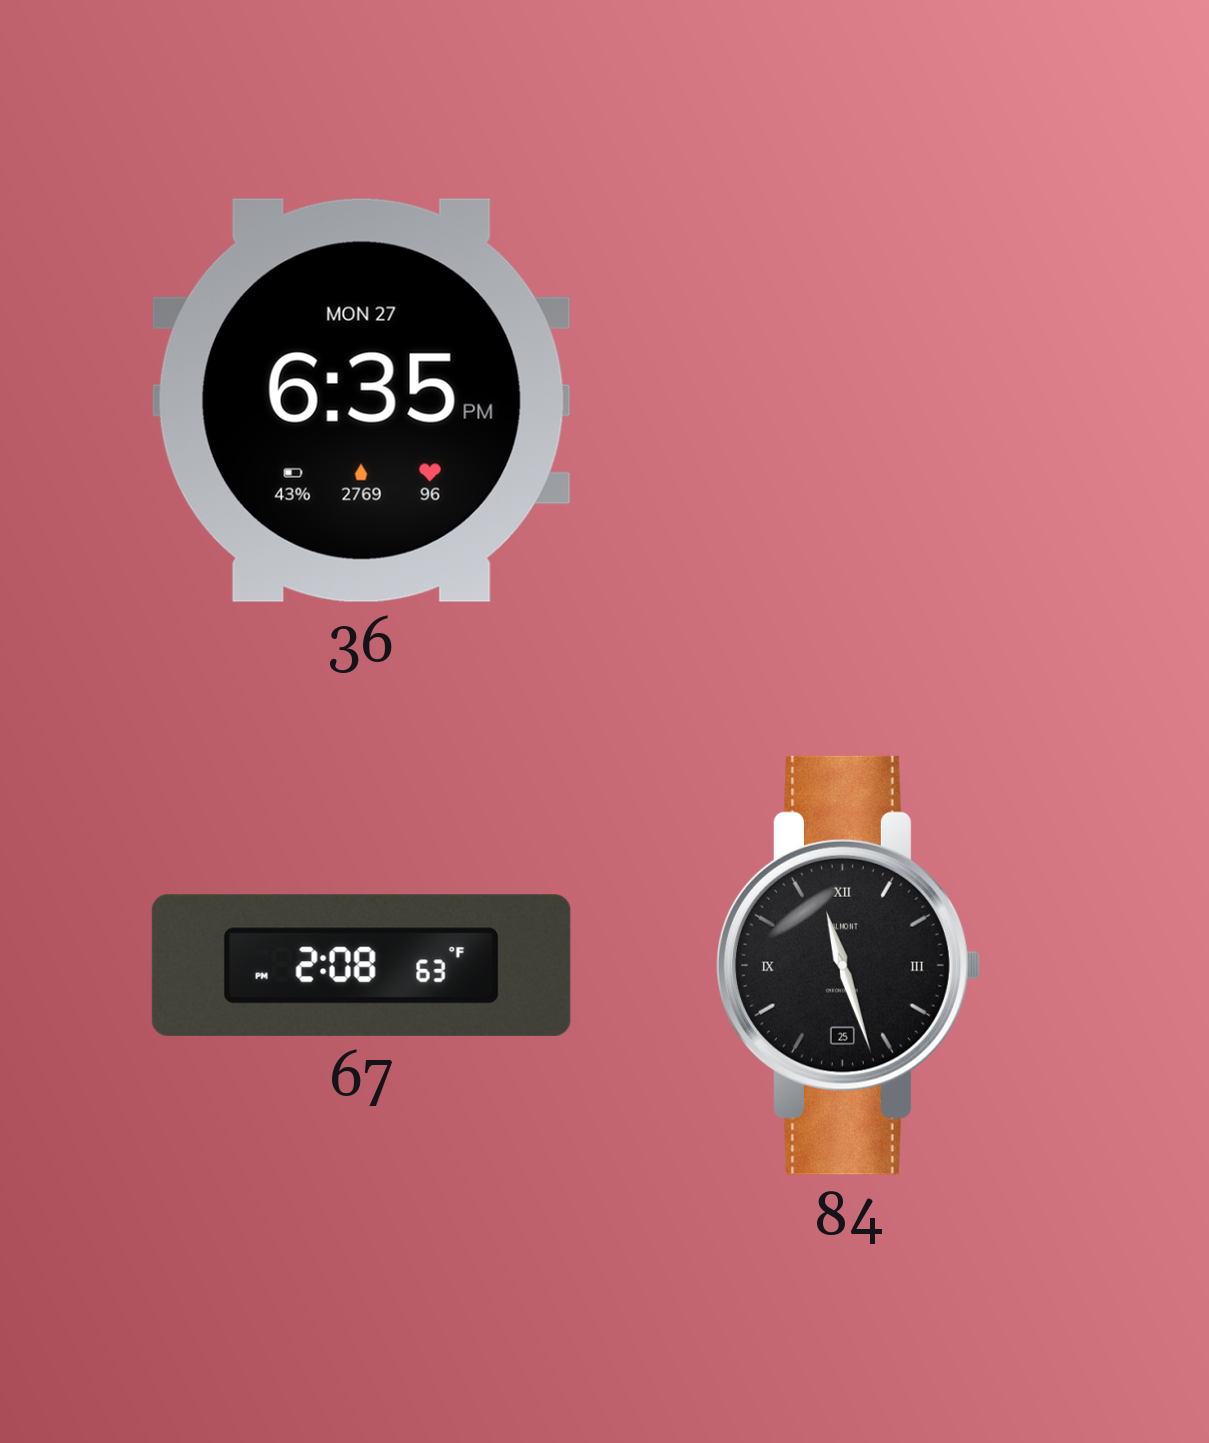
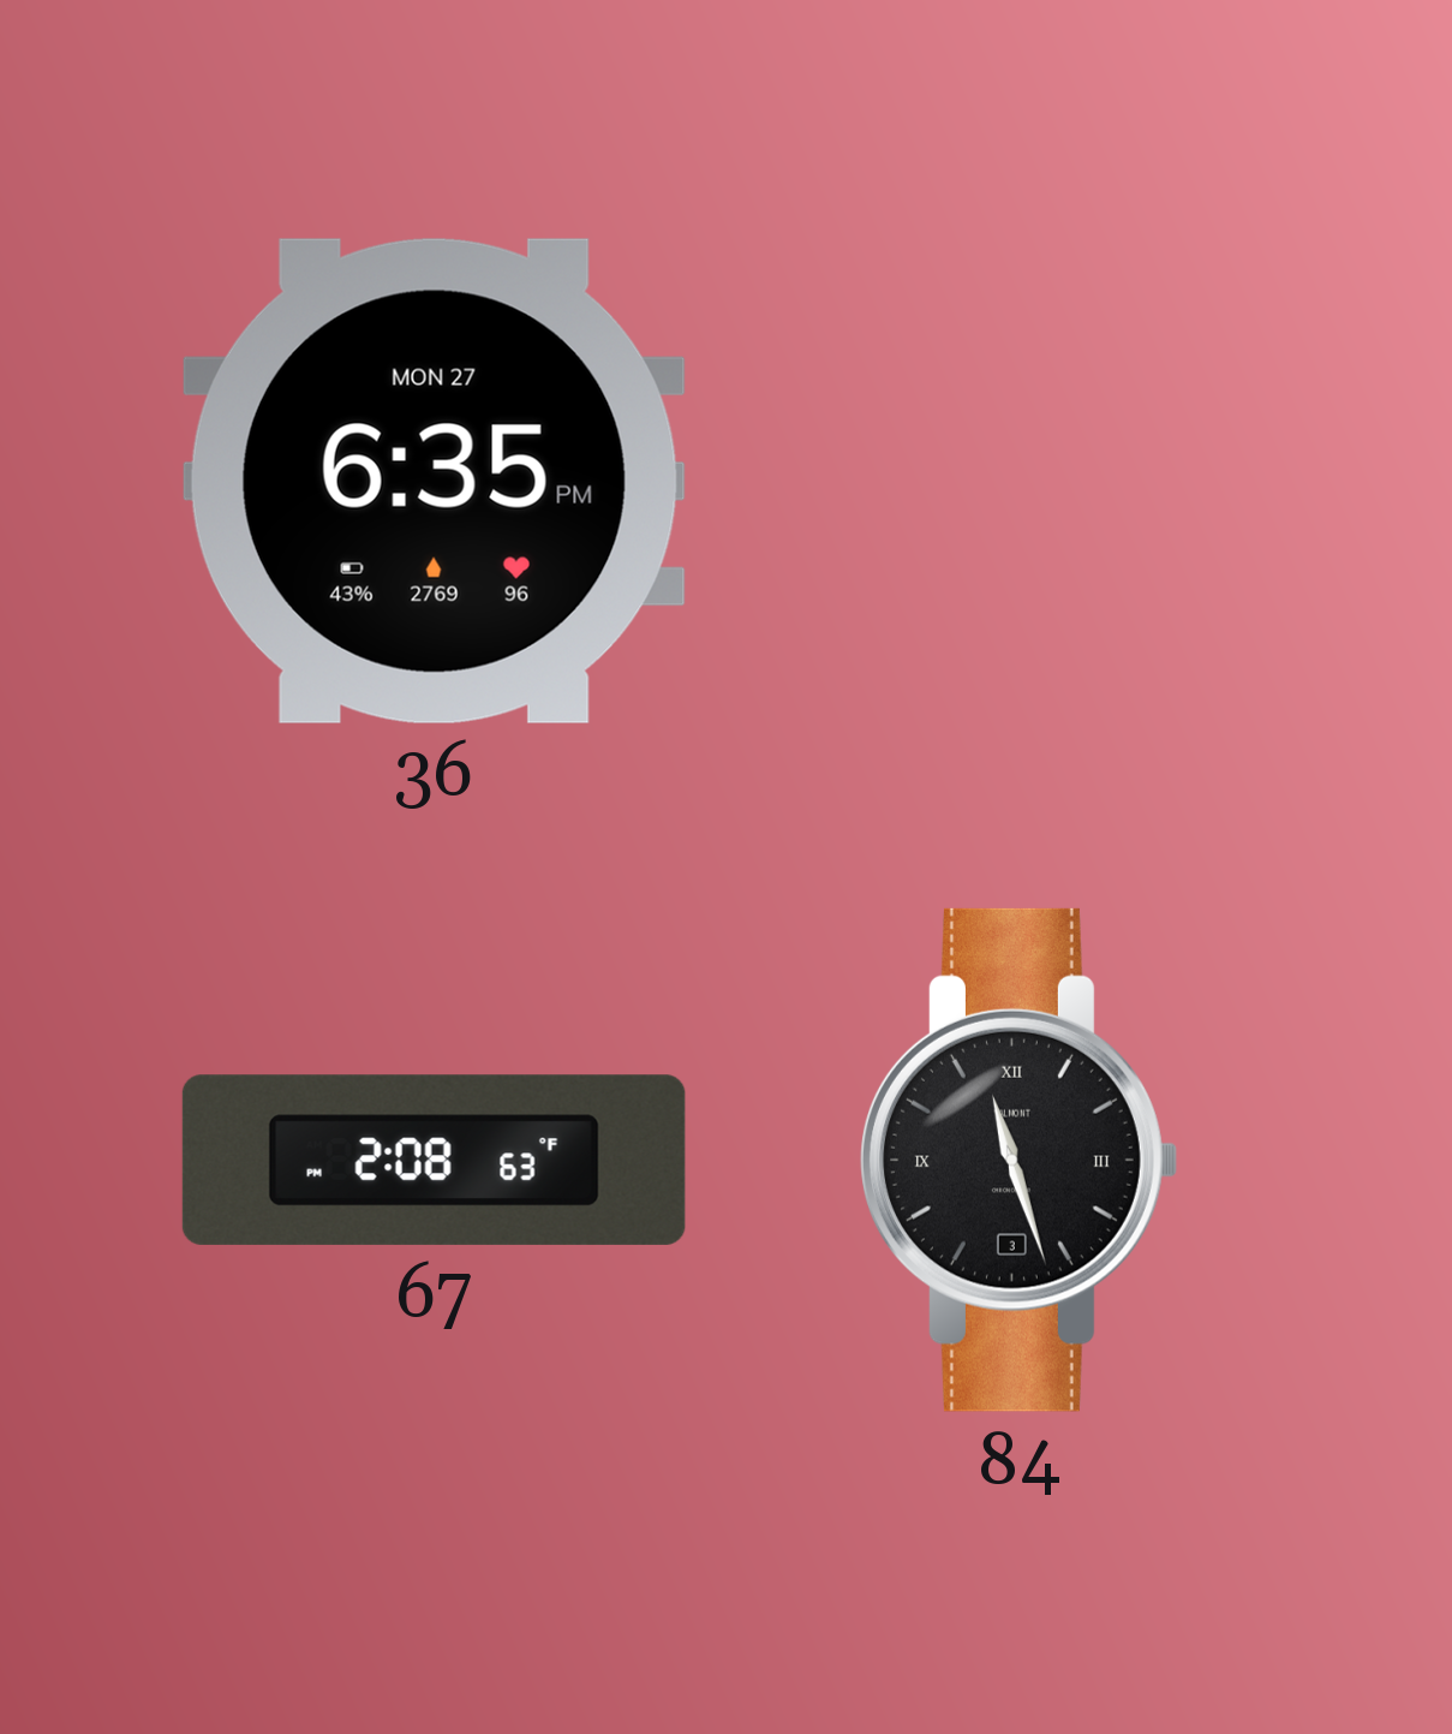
84 date: 25 -> 3 (1020, 1160)
